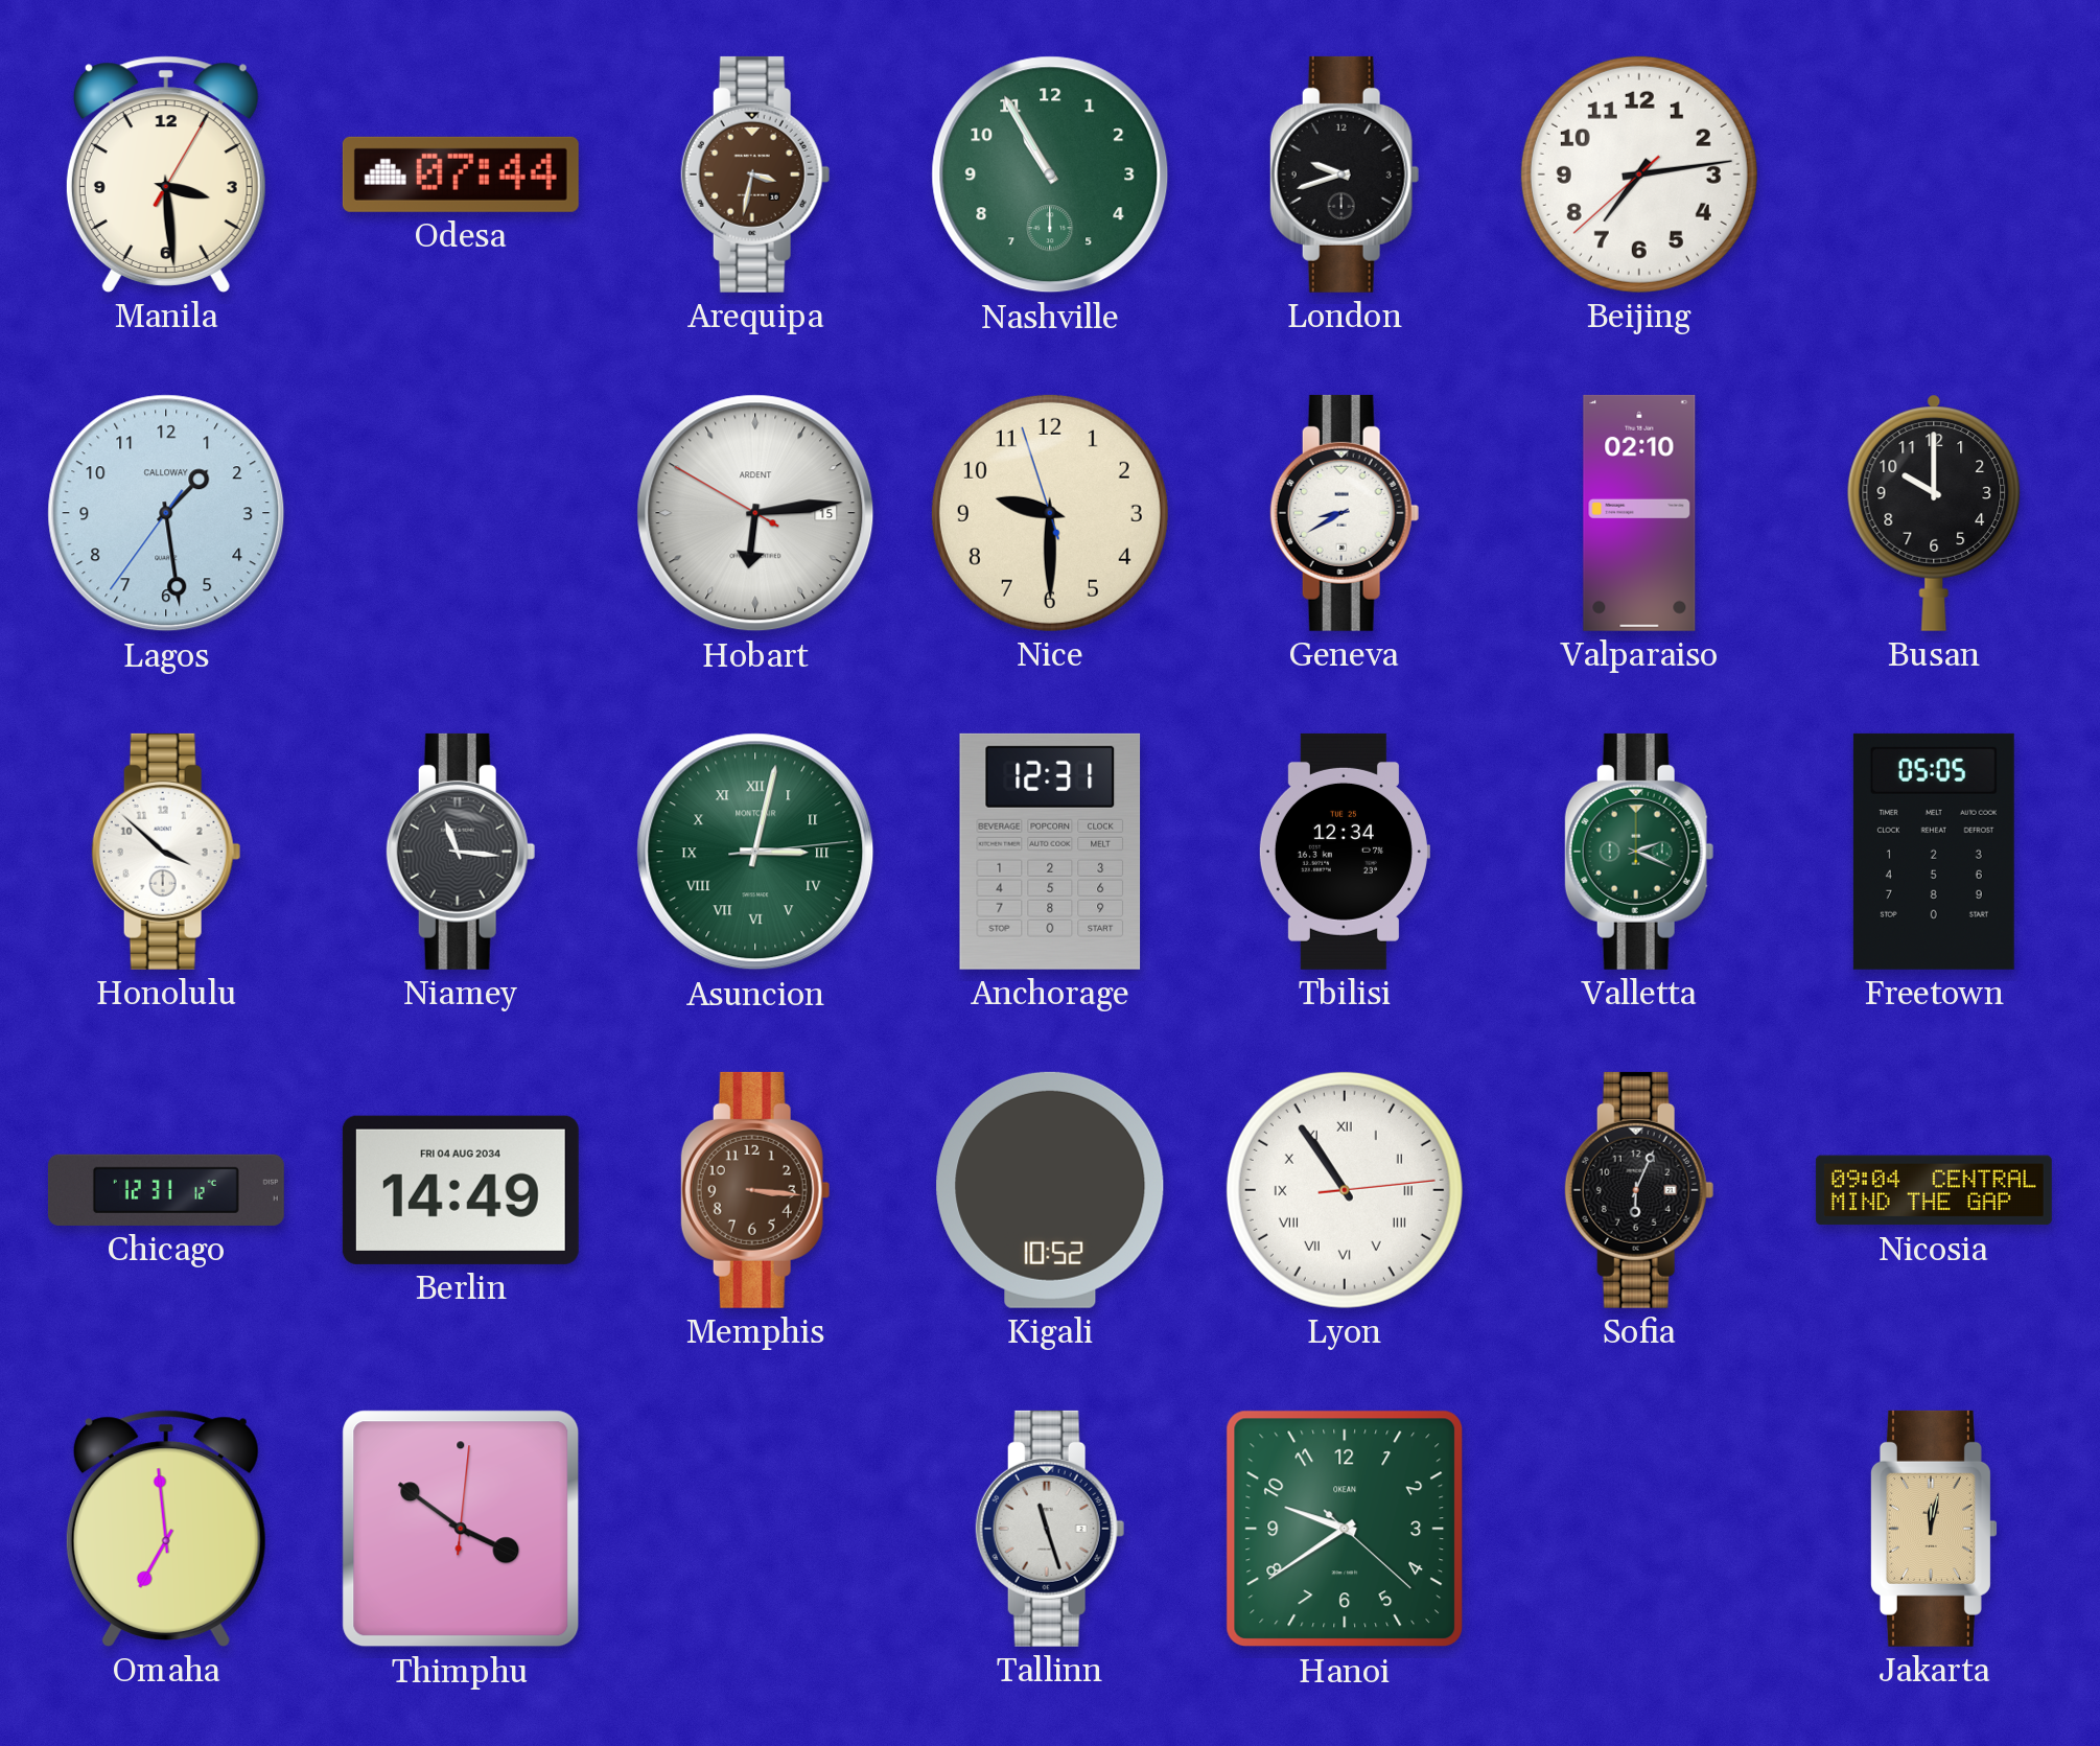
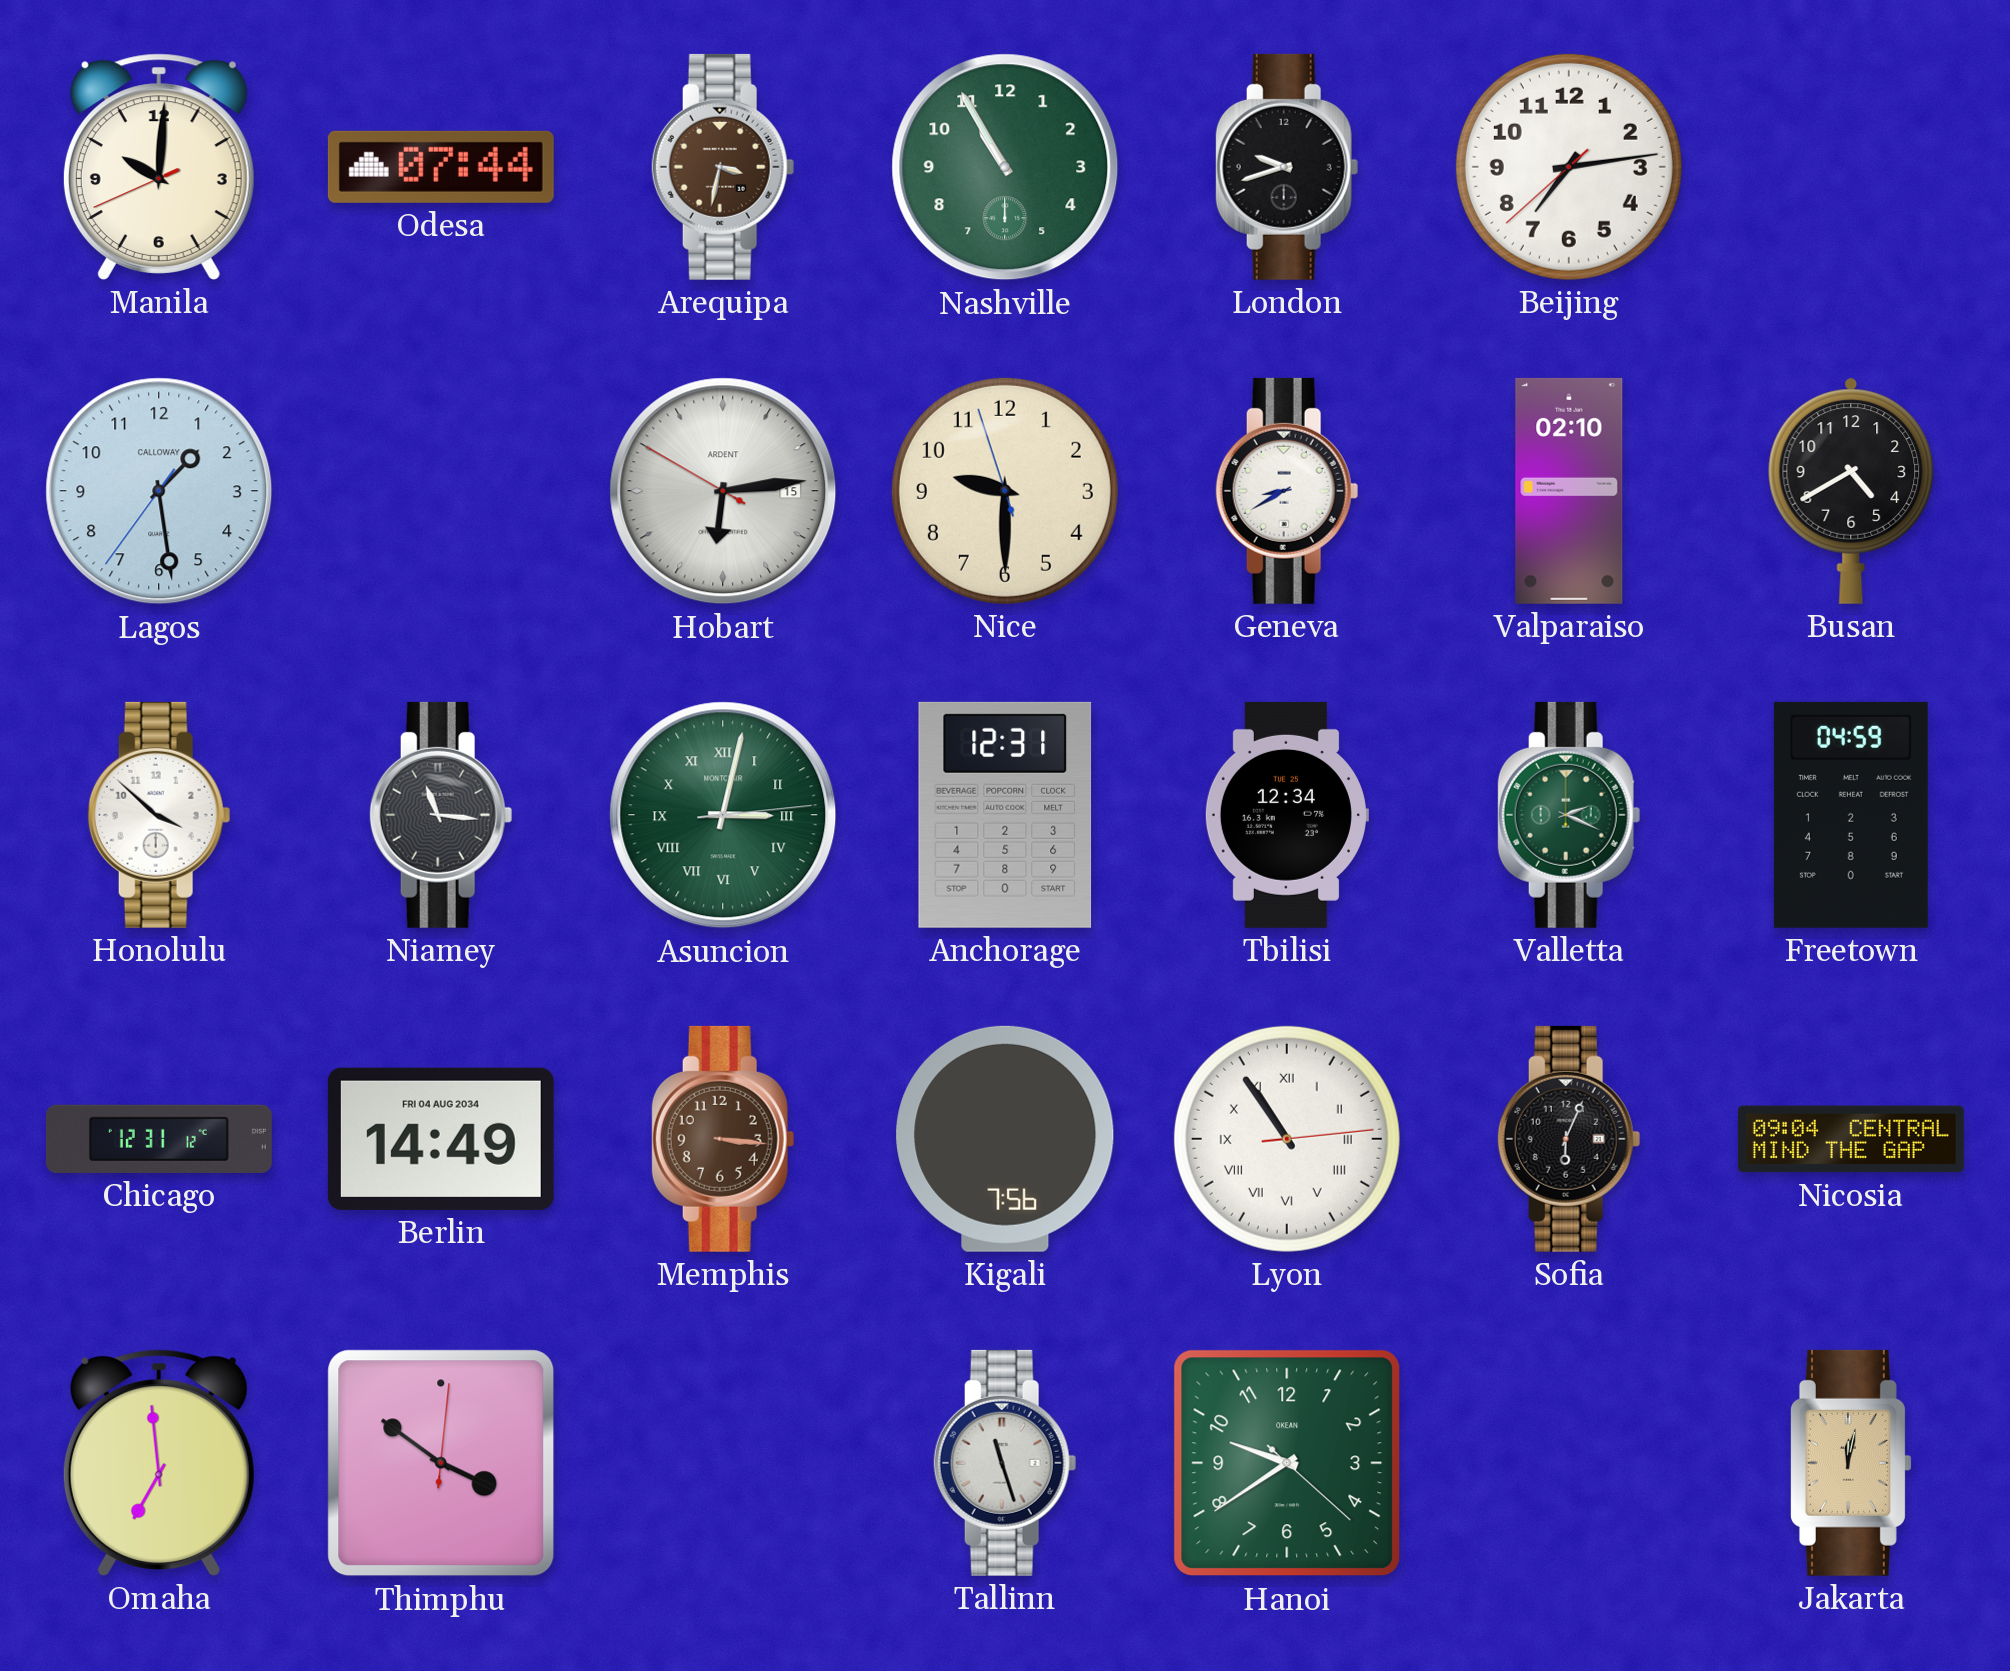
Manila: 3:29 -> 10:00 (159, 167)
Busan: 10:00 -> 4:40 (1851, 491)
Freetown: 05:05 -> 04:59 (1851, 815)
Kigali: 10:52 -> 7:56 (1005, 1139)
